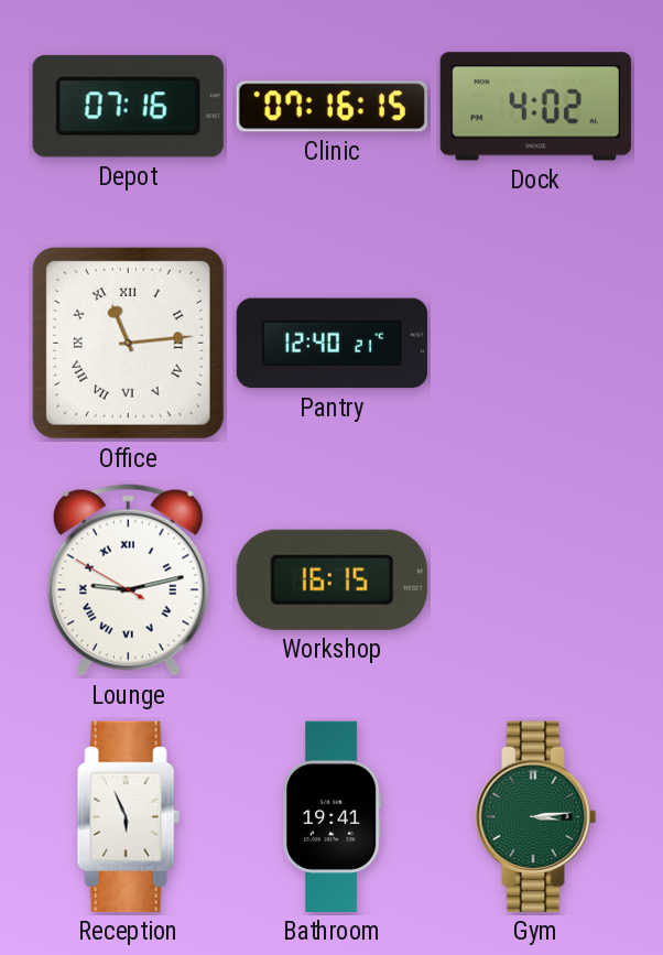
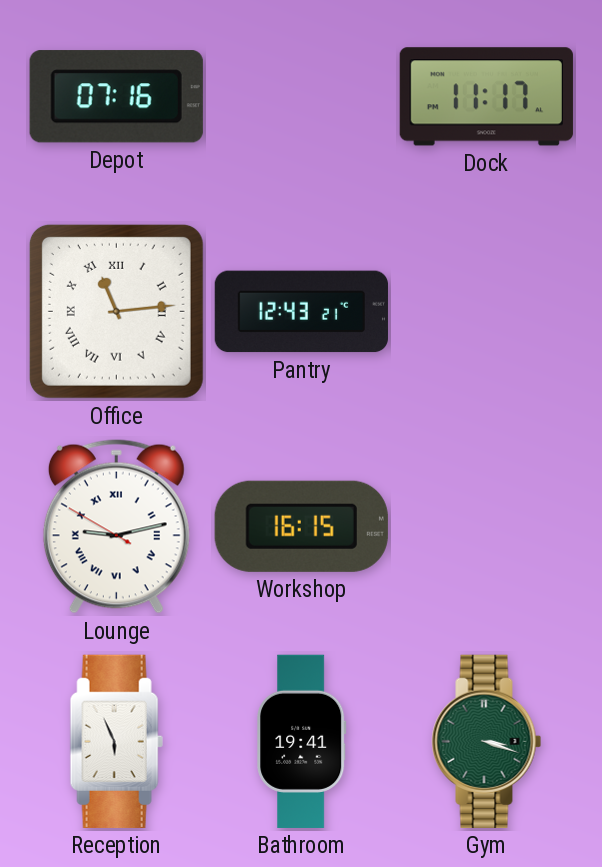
Clinic: 07:16 -> none (331, 107)
Dock: 4:02 -> 11:17 (486, 97)
Pantry: 12:40 -> 12:43 (301, 312)
Gym: 3:14 -> 3:18 (487, 741)
